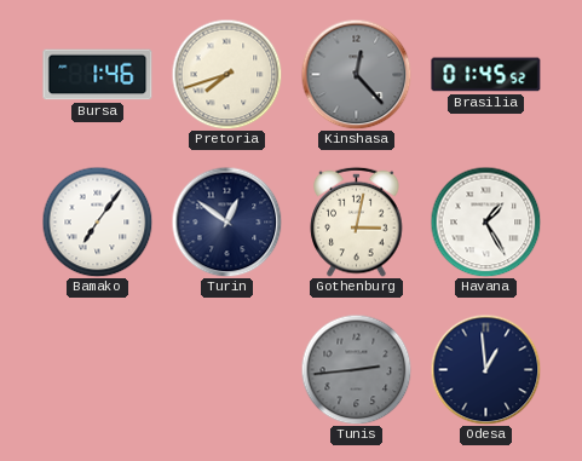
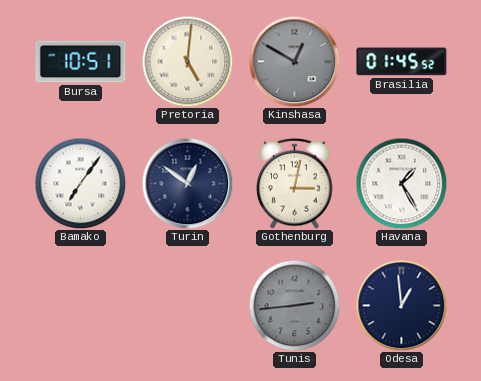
Bursa: 1:46 -> 10:51 (81, 62)
Pretoria: 7:42 -> 5:01 (187, 61)
Kinshasa: 12:23 -> 12:50 (294, 61)
